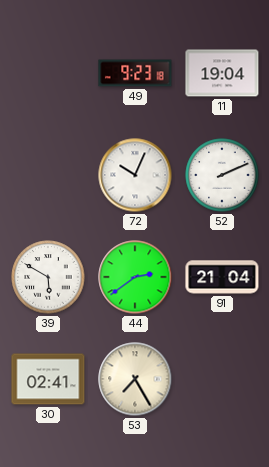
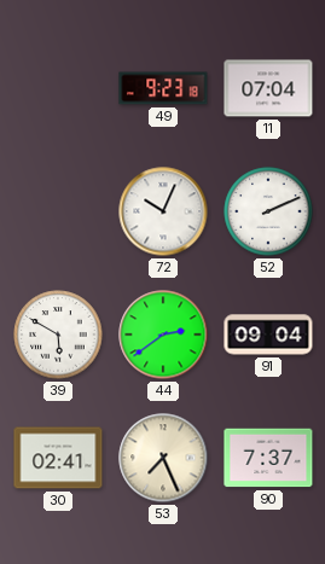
11: 19:04 -> 07:04 (268, 88)
91: 21:04 -> 09:04 (268, 335)
53: 7:25 -> 7:26 (163, 458)
90: none -> 7:37 (268, 458)
